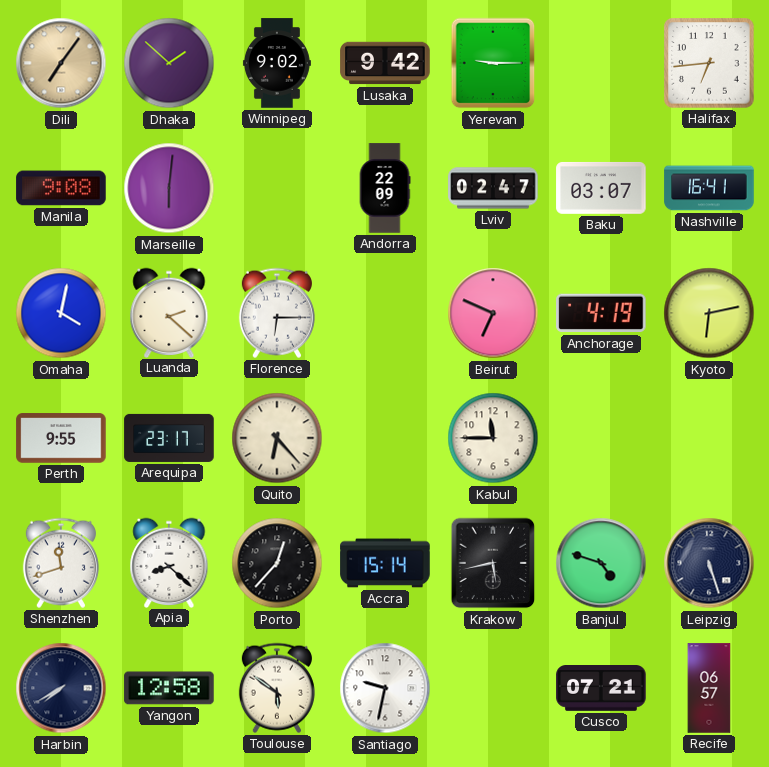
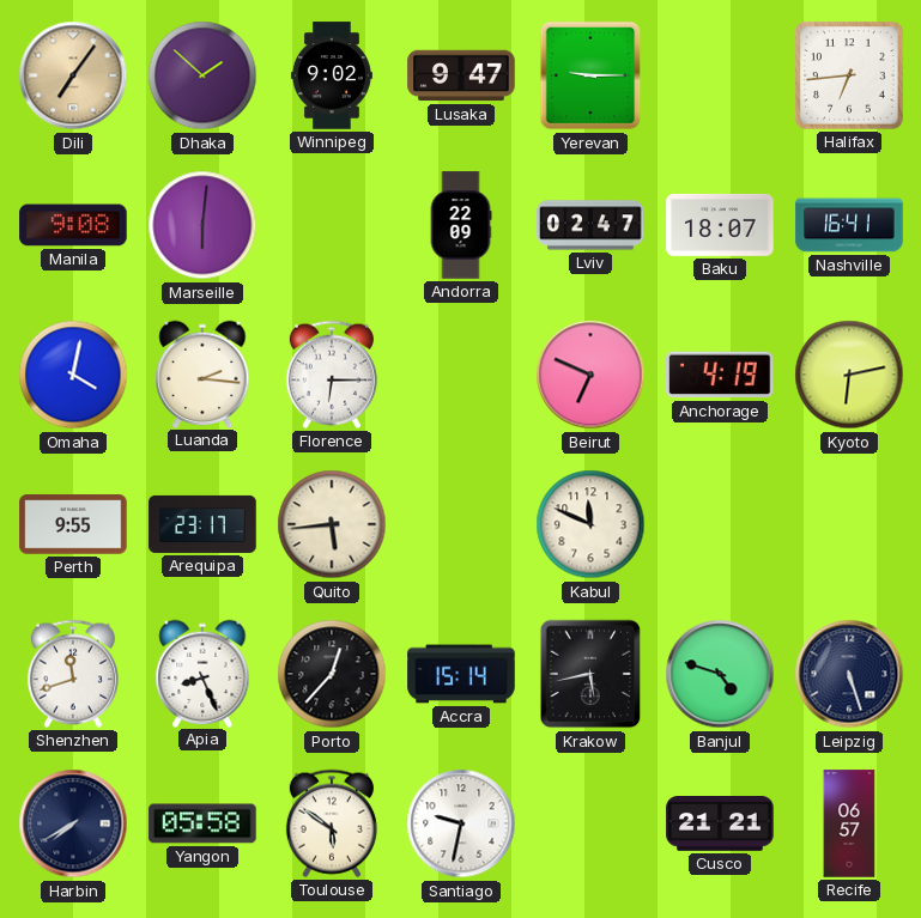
Lusaka: 9:42 -> 9:47 (461, 75)
Baku: 03:07 -> 18:07 (720, 225)
Luanda: 2:22 -> 2:16 (202, 373)
Quito: 6:23 -> 5:44 (332, 524)
Kabul: 11:45 -> 11:49 (590, 524)
Apia: 8:22 -> 8:26 (202, 673)
Yangon: 12:58 -> 05:58 (202, 823)
Cusco: 07:21 -> 21:21 (720, 825)
